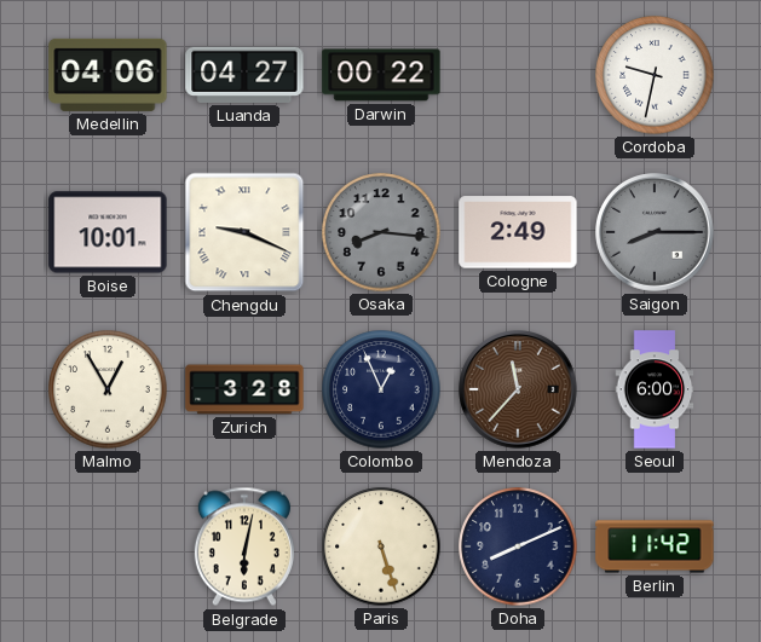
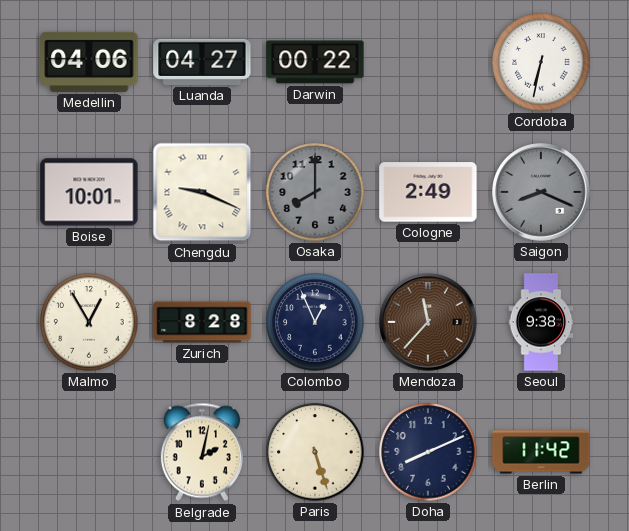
Cordoba: 9:32 -> 6:32 (541, 62)
Osaka: 8:16 -> 8:00 (315, 192)
Saigon: 8:15 -> 8:19 (541, 192)
Zurich: 3:28 -> 8:28 (202, 322)
Seoul: 6:00 -> 9:38 (541, 322)
Belgrade: 6:02 -> 2:02 (202, 452)
